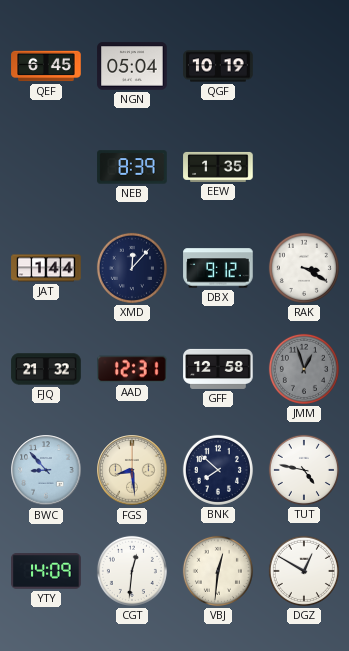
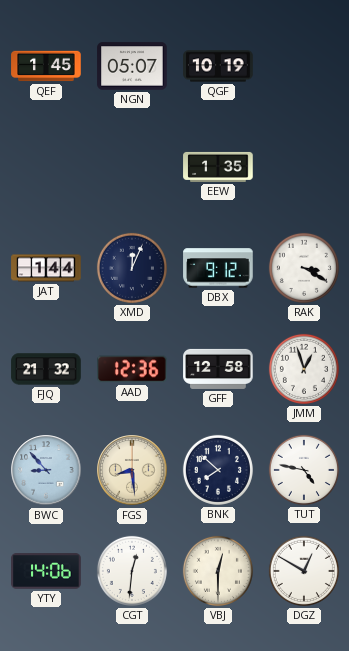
QEF: 6:45 -> 1:45 (46, 66)
NGN: 05:04 -> 05:07 (132, 66)
NEB: 8:39 -> none (132, 167)
XMD: 12:07 -> 12:04 (132, 268)
AAD: 12:31 -> 12:36 (132, 369)
JMM dial: grey -> white (304, 369)
YTY: 14:09 -> 14:06 (46, 571)
VBJ: 12:31 -> 12:30 (218, 571)
